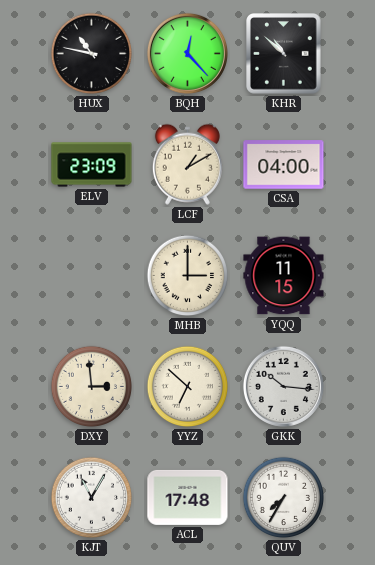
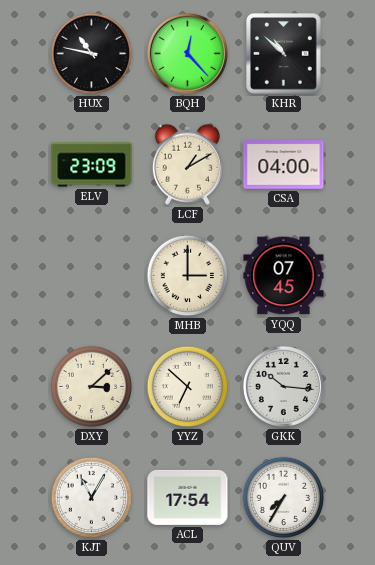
YQQ: 11:15 -> 07:45 (284, 276)
DXY: 2:59 -> 3:08 (92, 387)
ACL: 17:48 -> 17:54 (188, 497)
